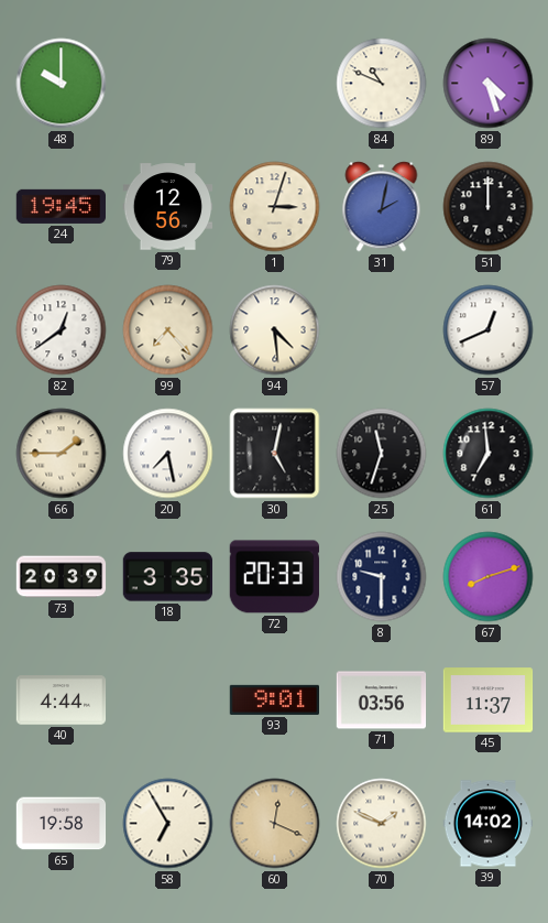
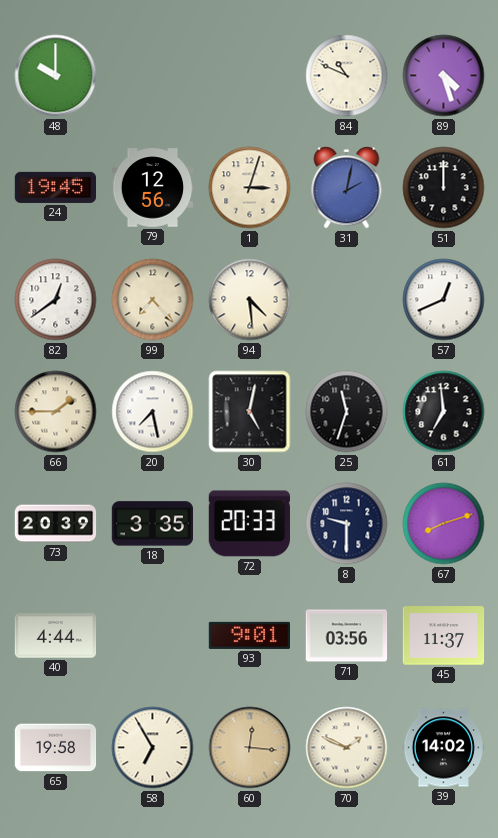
60: 12:19 -> 12:16 (250, 748)
